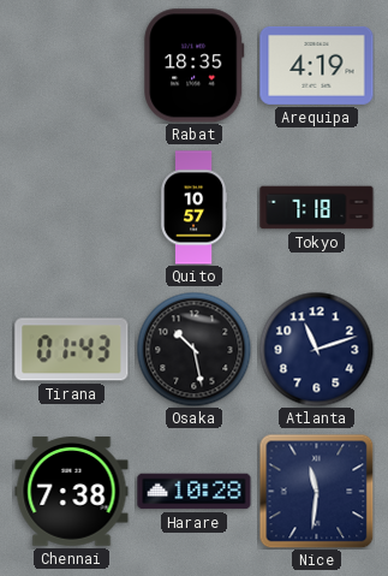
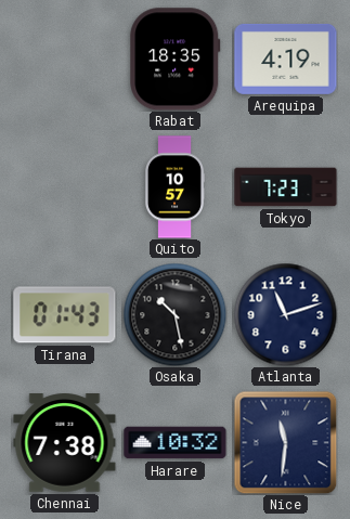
Tokyo: 7:18 -> 7:23 (286, 187)
Harare: 10:28 -> 10:32 (176, 443)
